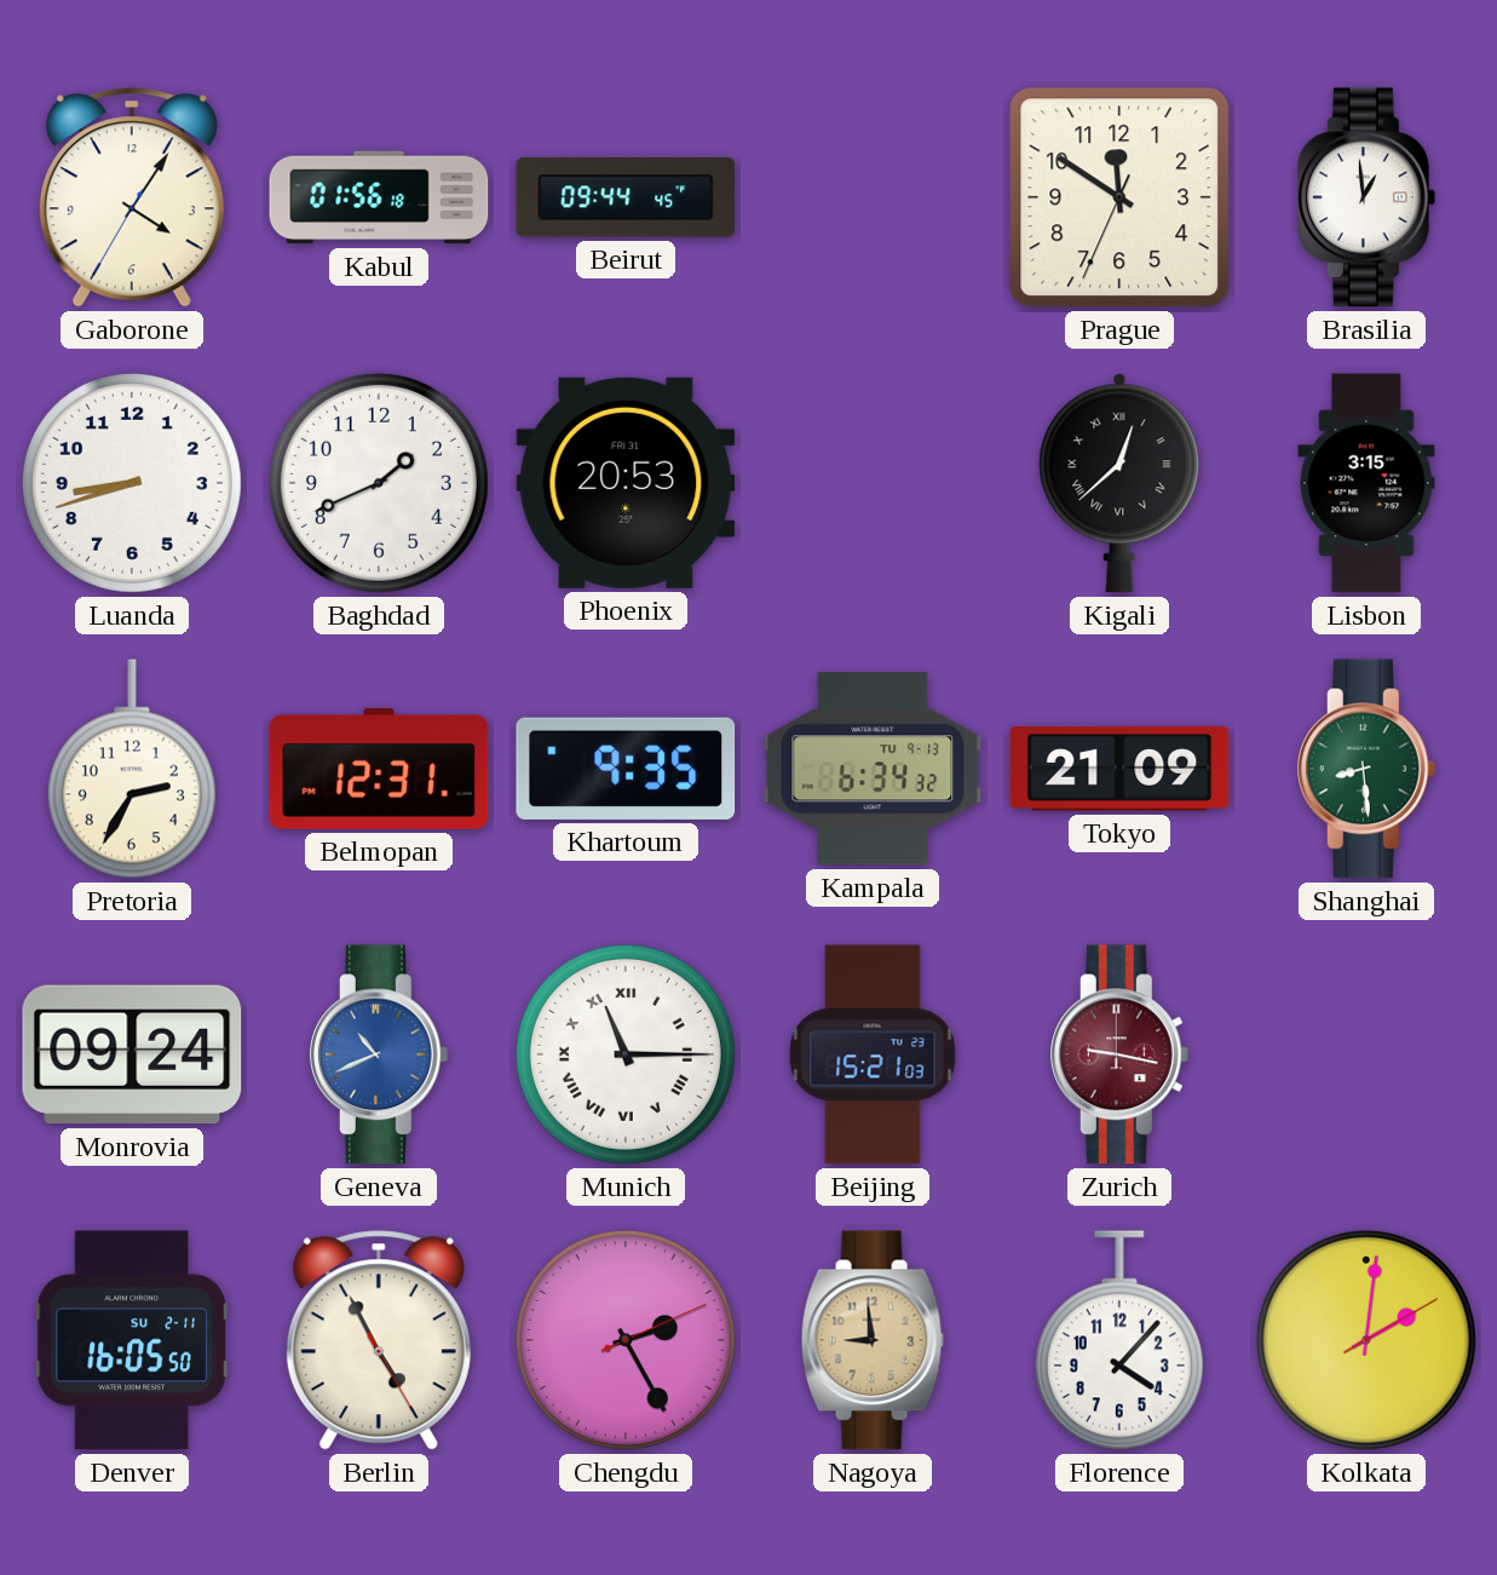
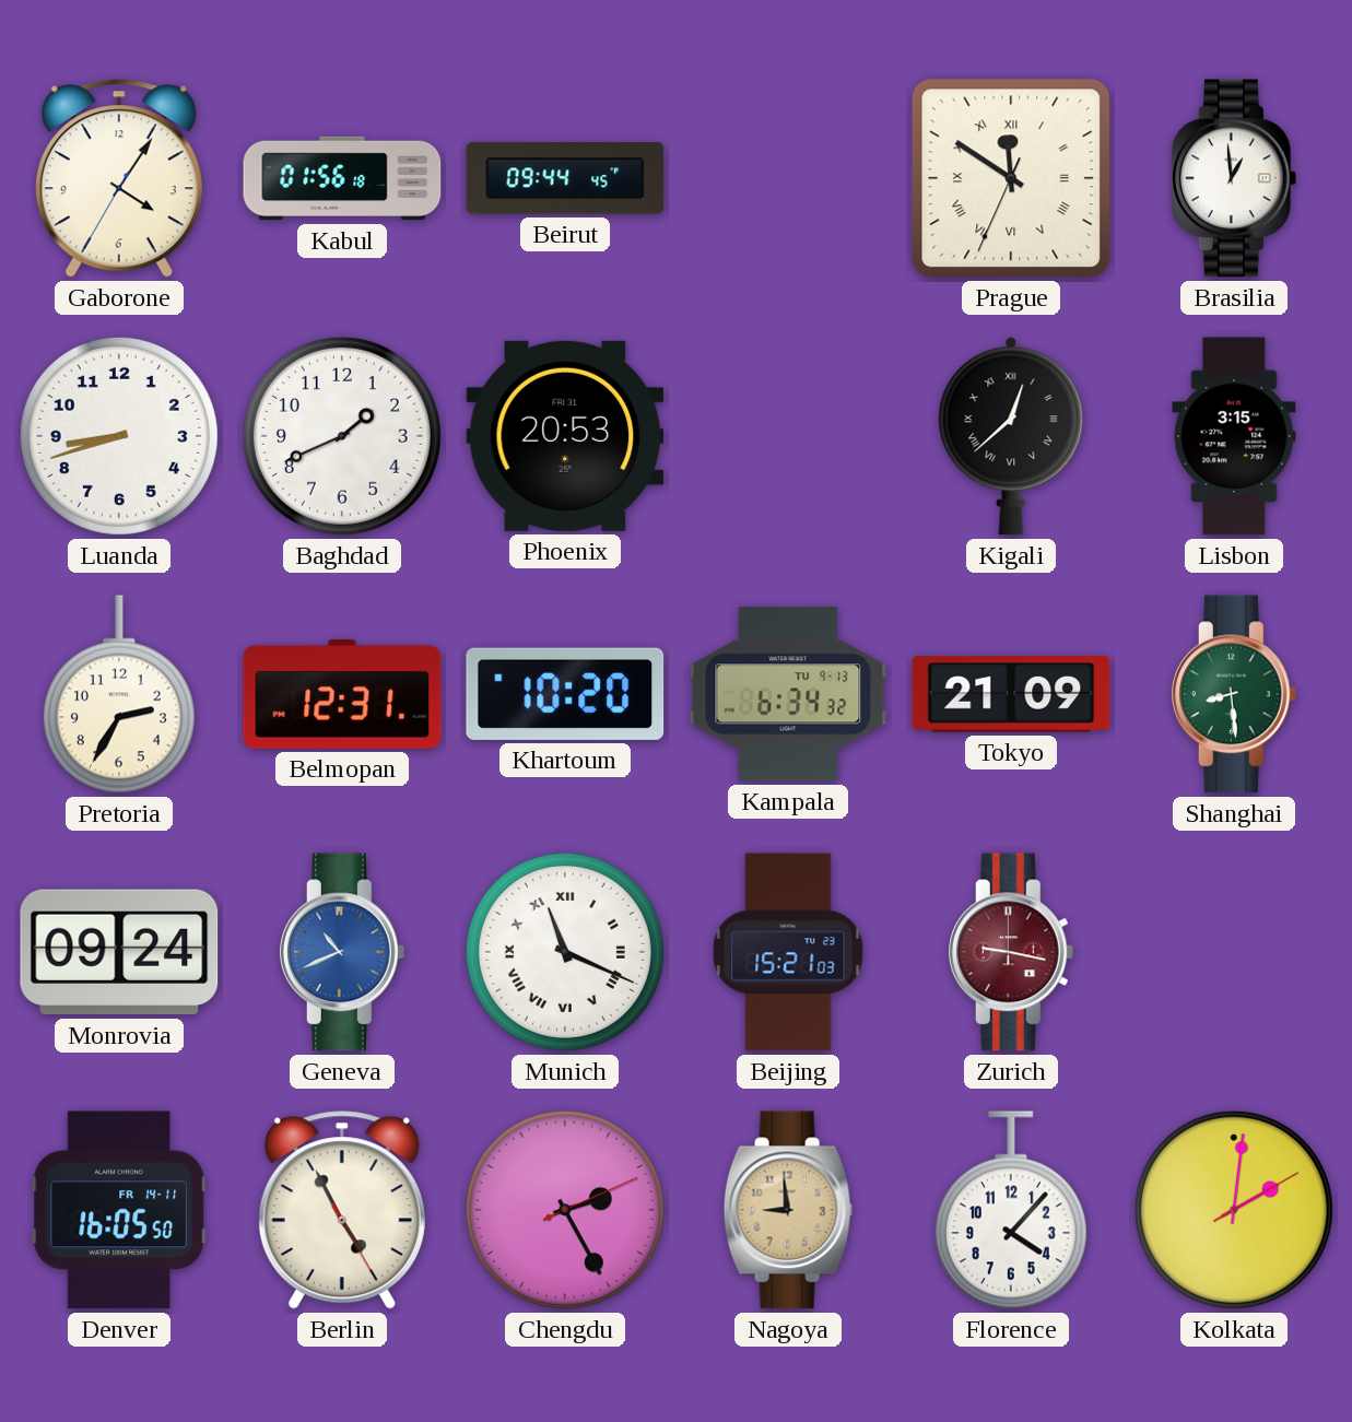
Prague numerals: Arabic -> Roman (1011, 178)
Khartoum: 9:35 -> 10:20 (565, 694)
Munich: 11:15 -> 11:19 (565, 952)
Denver date: SU 2-11 -> FR 14-11 (119, 1210)
